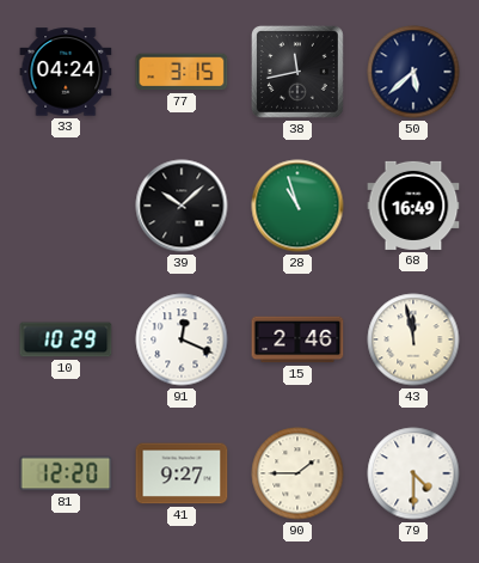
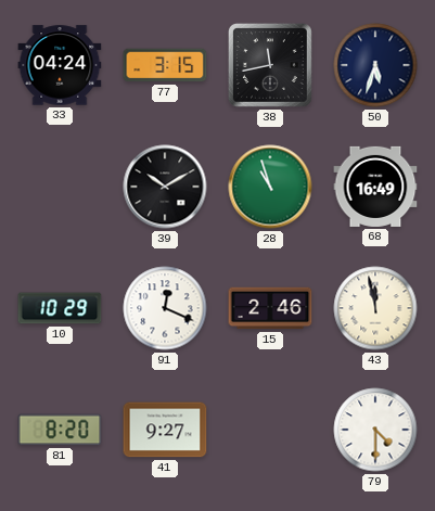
50: 5:38 -> 5:33 (375, 65)
39: 10:08 -> 10:10 (165, 187)
81: 12:20 -> 8:20 (60, 430)
90: 1:45 -> none (297, 473)
